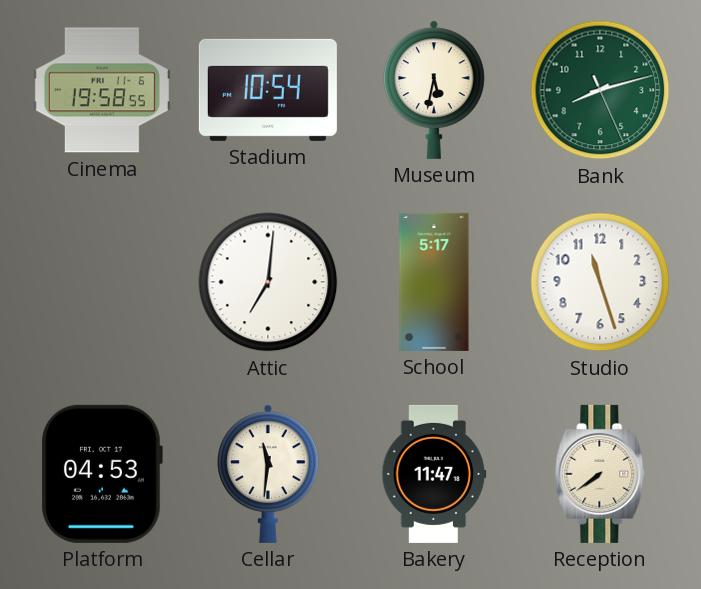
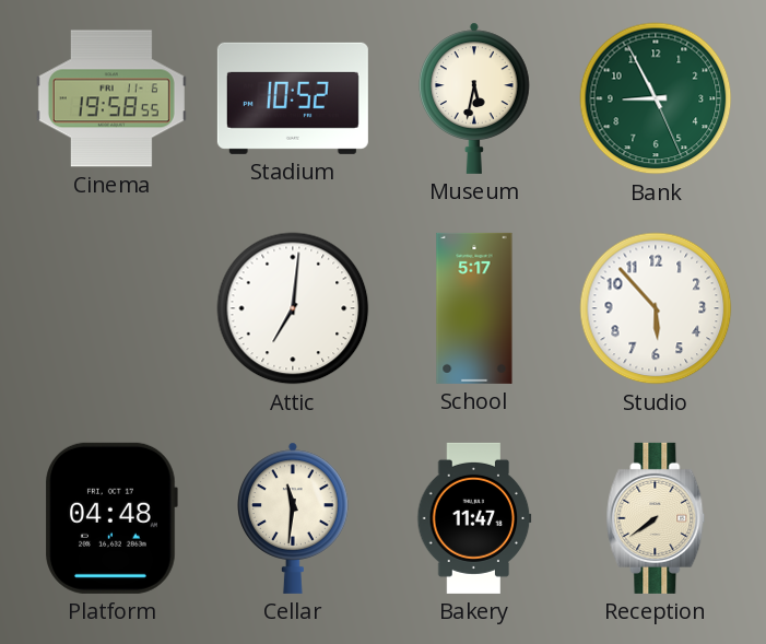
Stadium: 10:54 -> 10:52 (293, 98)
Bank: 8:12 -> 8:55 (656, 98)
Studio: 11:27 -> 5:53 (656, 308)
Platform: 04:53 -> 04:48 (111, 518)
